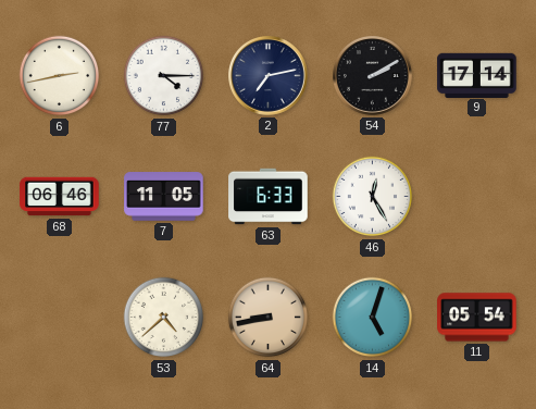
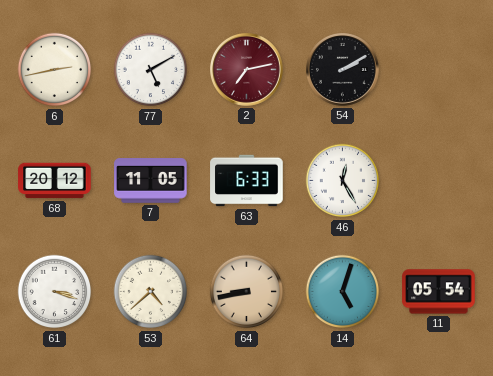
77: 4:15 -> 5:10 (151, 70)
2 dial: navy -> burgundy (247, 70)
9: 17:14 -> none (477, 75)
68: 06:46 -> 20:12 (55, 181)
61: none -> 3:18 (55, 292)
